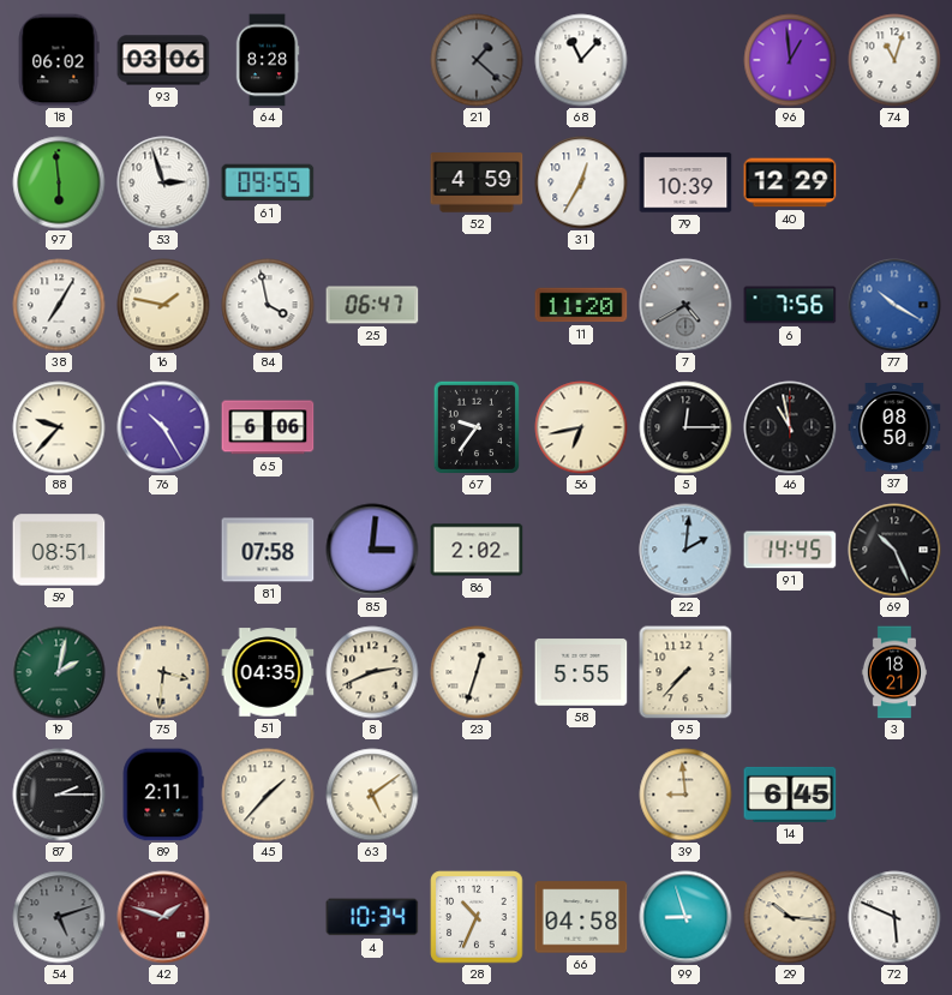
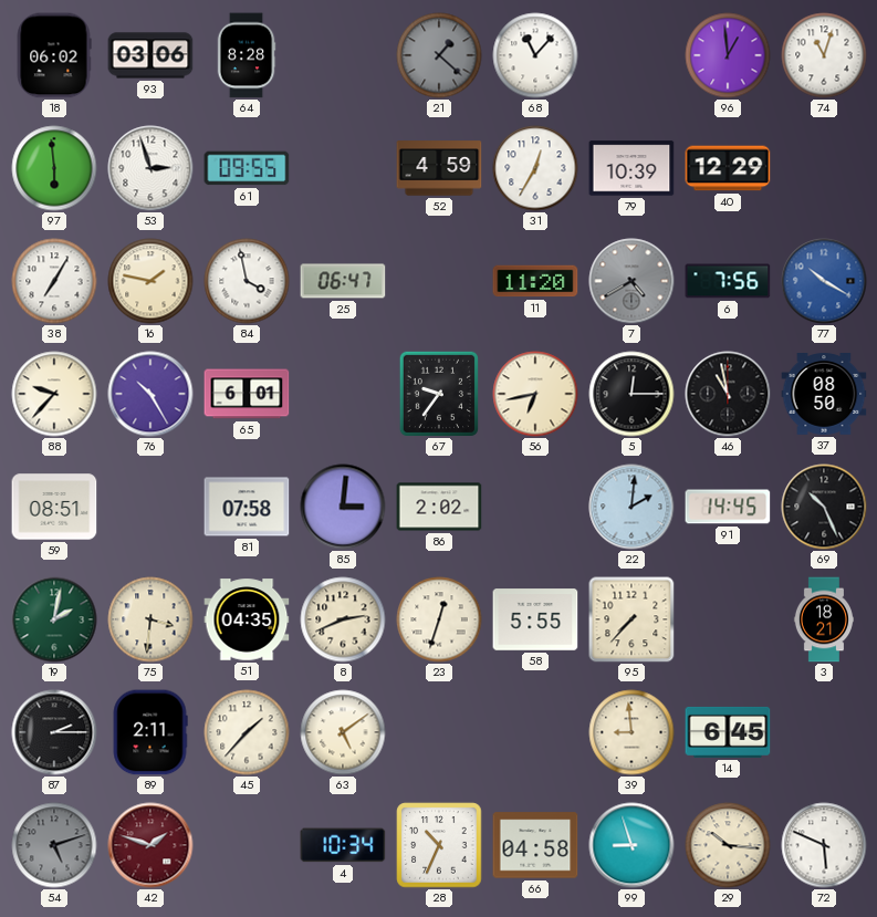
65: 6:06 -> 6:01 (247, 394)
